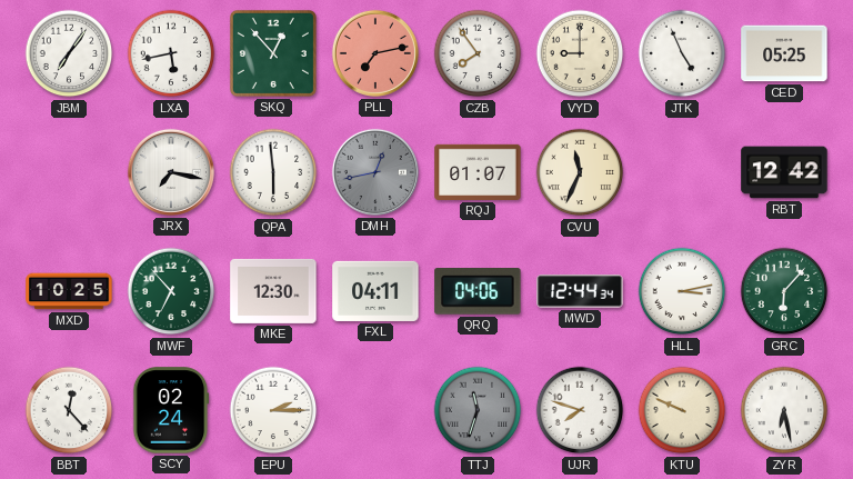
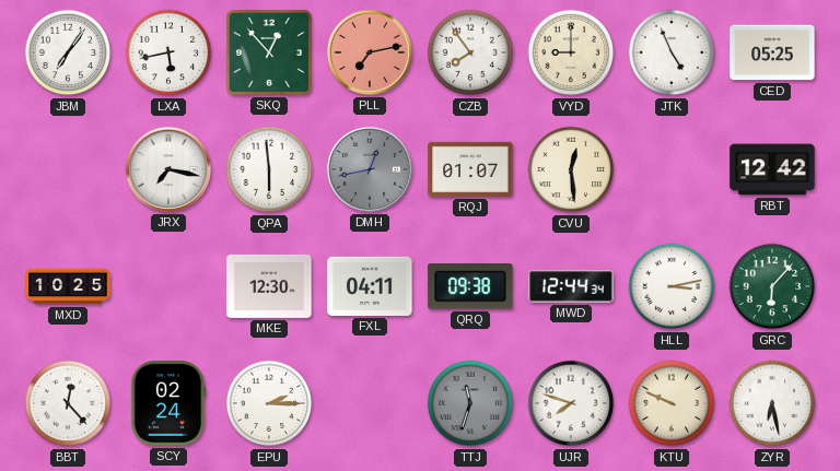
CVU: 11:34 -> 12:29 (571, 169)
MWF: 6:53 -> none (171, 291)
QRQ: 04:06 -> 09:38 (470, 287)
